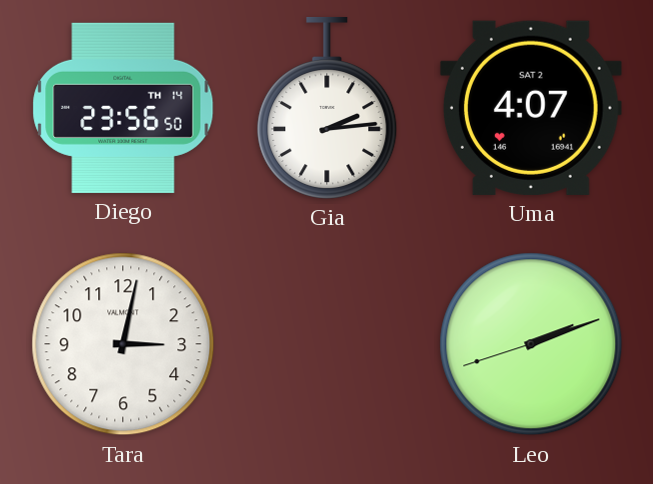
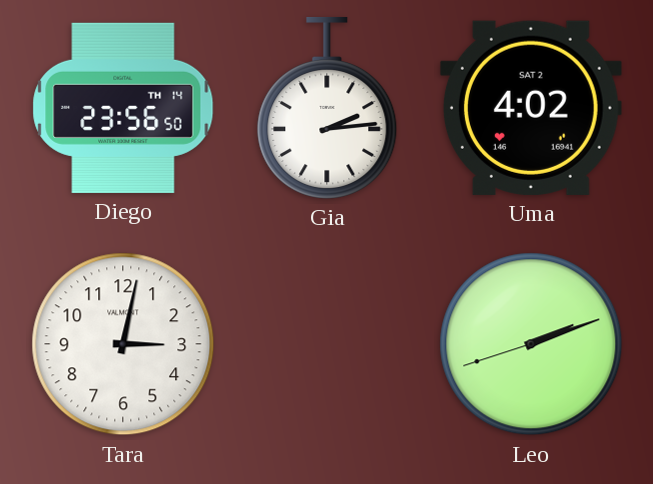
Uma: 4:07 -> 4:02 (531, 108)
